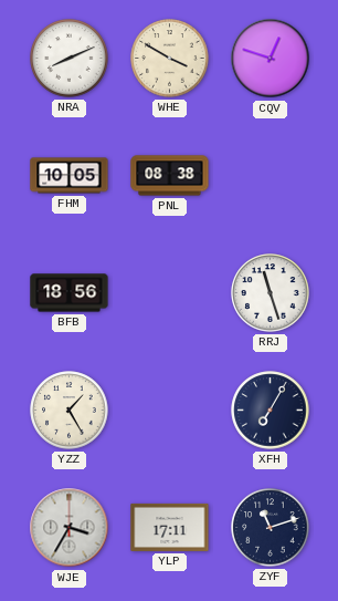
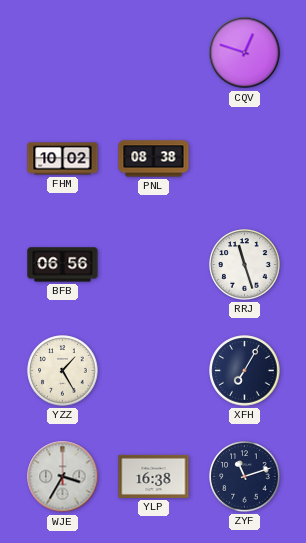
NRA: 8:11 -> none (70, 59)
WHE: 3:50 -> none (170, 59)
FHM: 10:05 -> 10:02 (63, 159)
BFB: 18:56 -> 06:56 (63, 265)
YLP: 17:11 -> 16:38 (154, 476)
